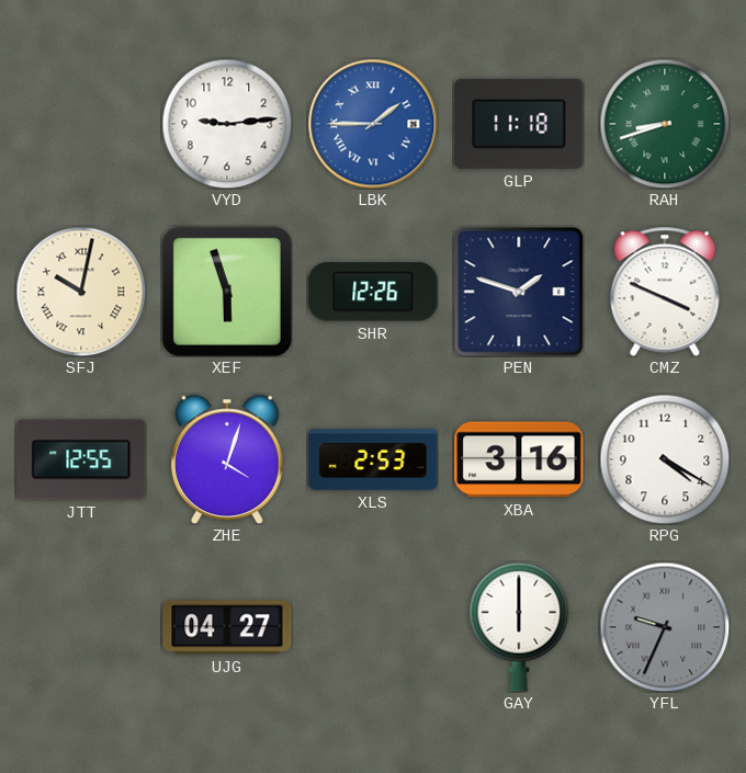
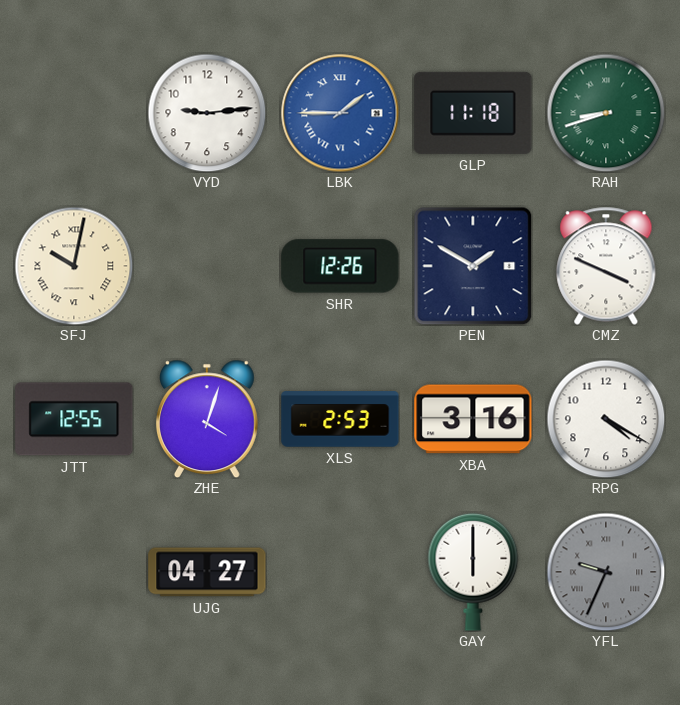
XEF: 5:57 -> none (227, 292)
PEN: 1:48 -> 1:50 (473, 266)
